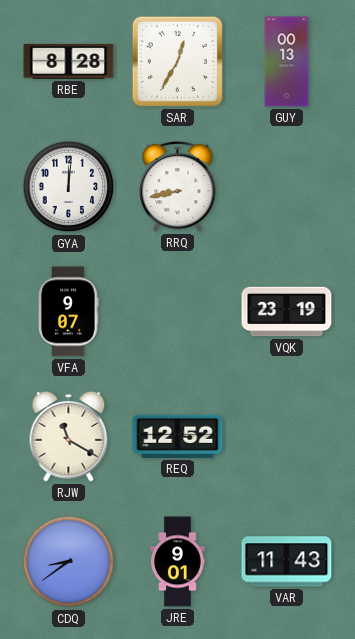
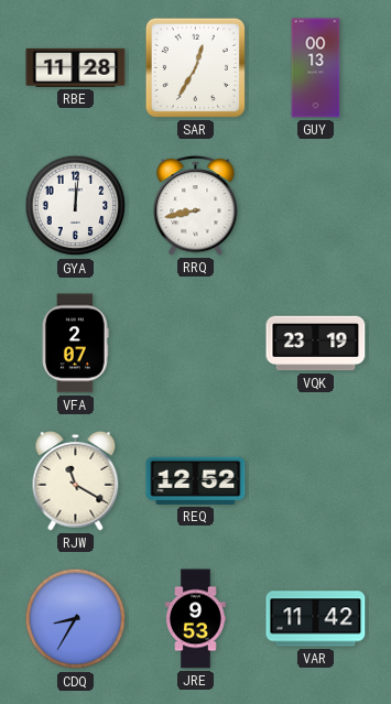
RBE: 8:28 -> 11:28 (76, 67)
VFA: 9:07 -> 2:07 (76, 344)
CDQ: 8:39 -> 8:35 (76, 619)
JRE: 9:01 -> 9:53 (196, 619)
VAR: 11:43 -> 11:42 (316, 619)
